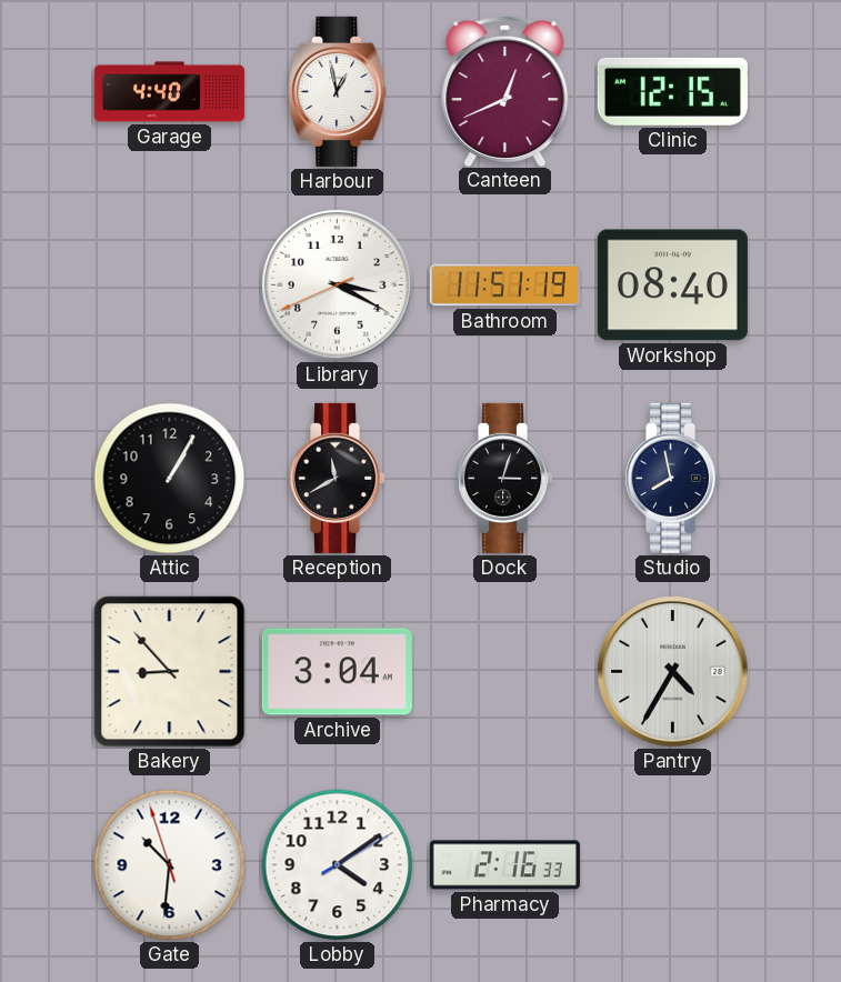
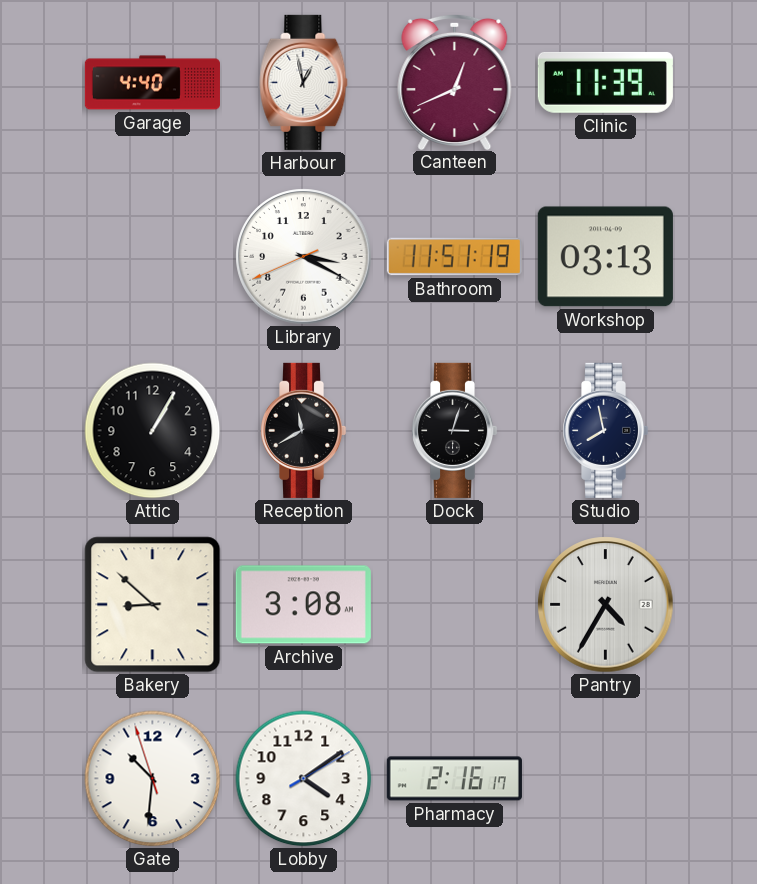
Clinic: 12:15 -> 11:39 (605, 82)
Workshop: 08:40 -> 03:13 (605, 257)
Bakery: 8:53 -> 8:52 (153, 605)
Archive: 3:04 -> 3:08 (303, 605)
Pharmacy: 2:16:33 -> 2:16:17 (454, 779)
